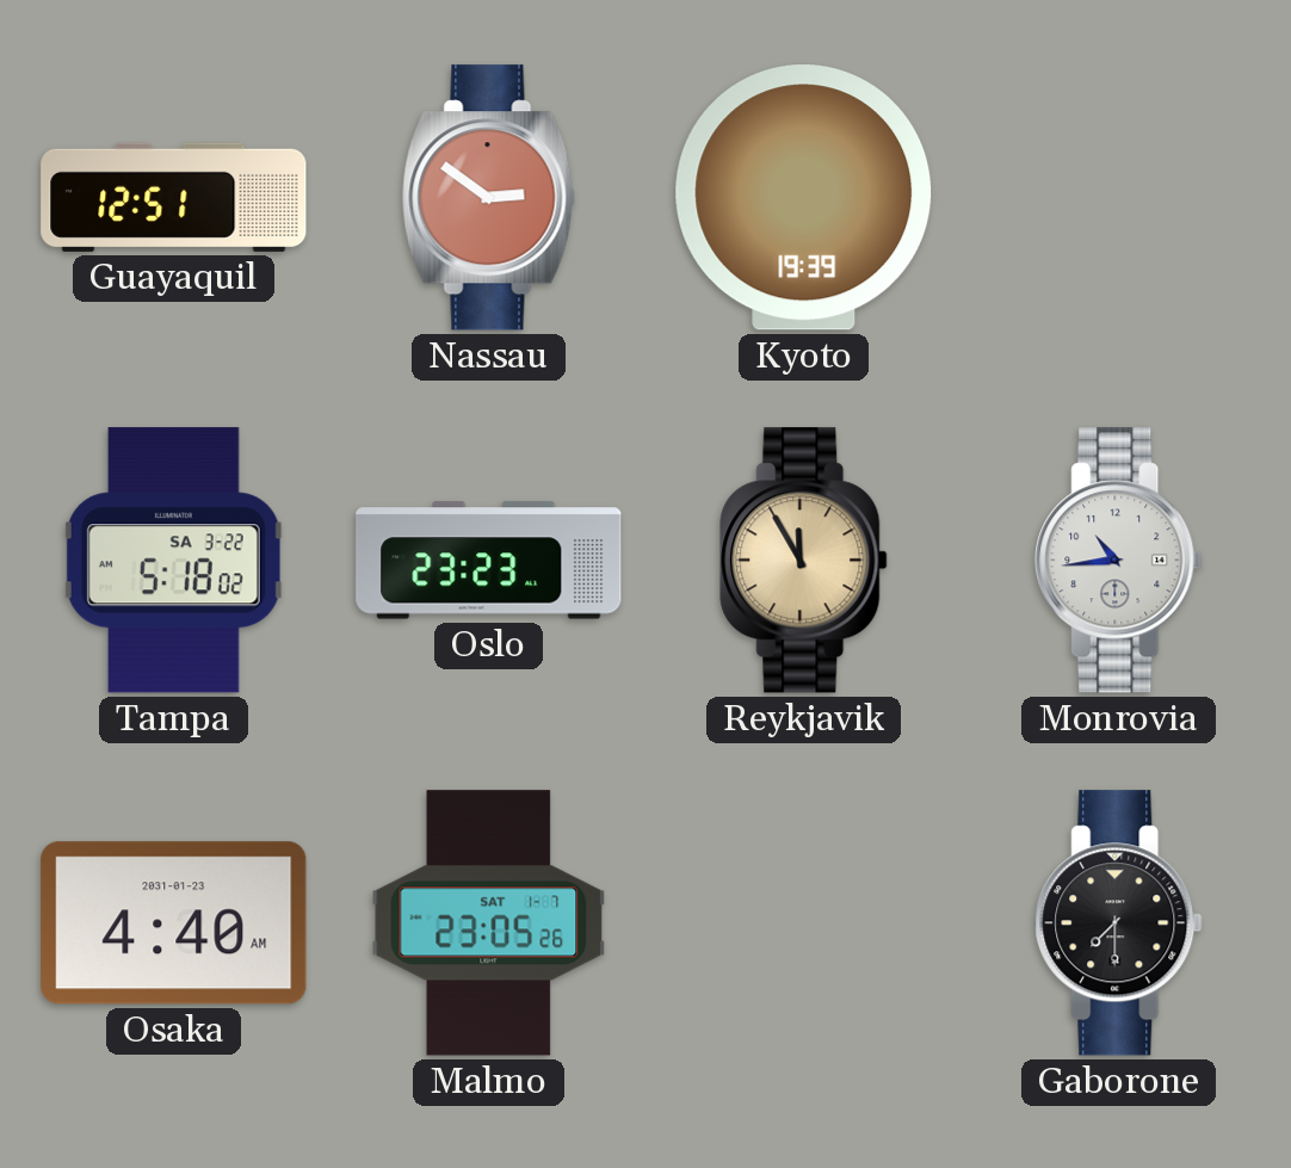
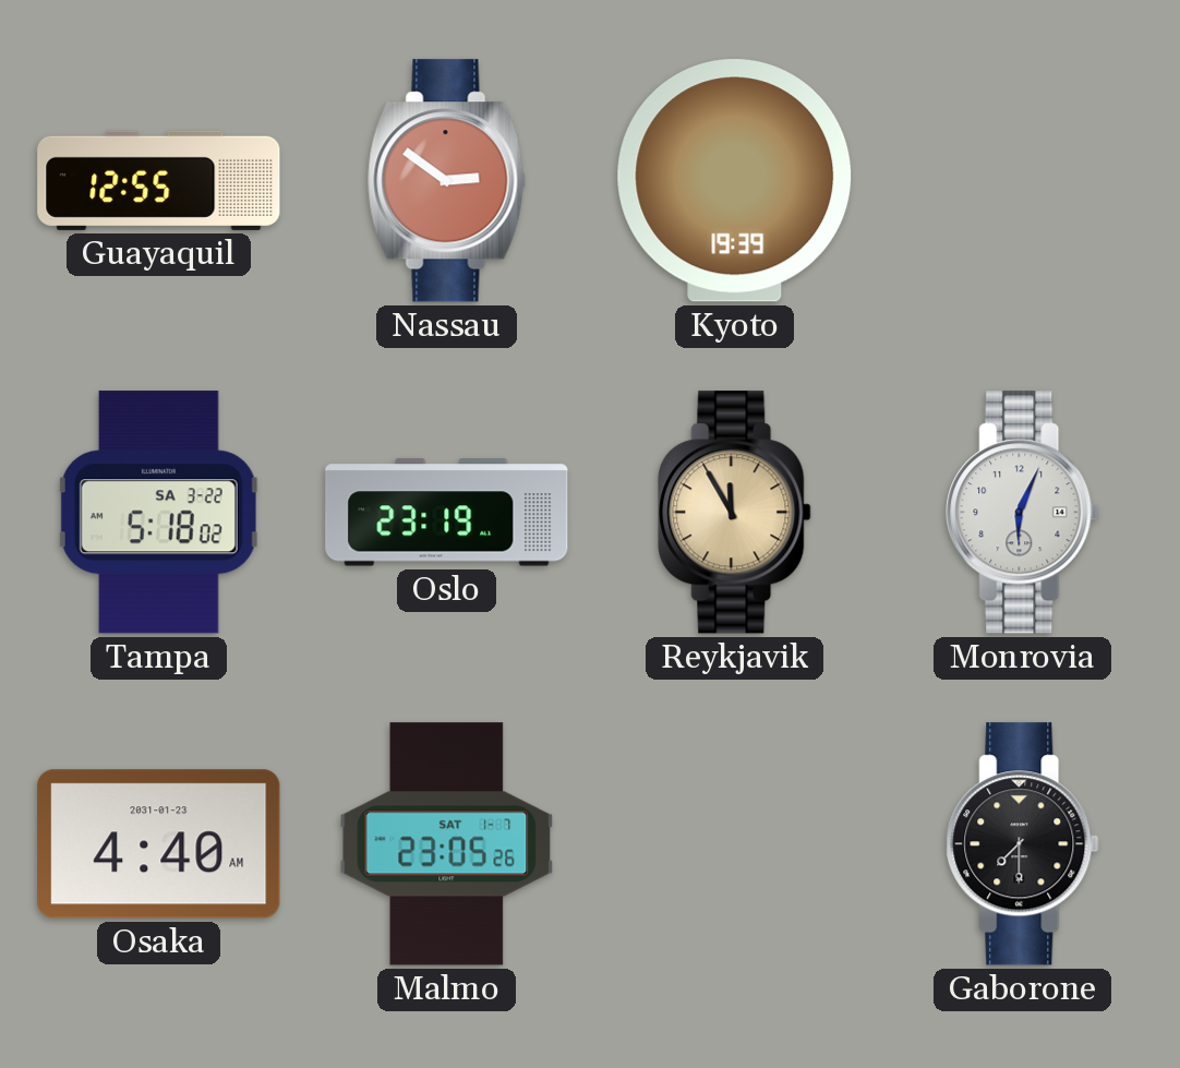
Guayaquil: 12:51 -> 12:55 (159, 180)
Oslo: 23:23 -> 23:19 (447, 513)
Monrovia: 10:44 -> 6:04 (1023, 513)
